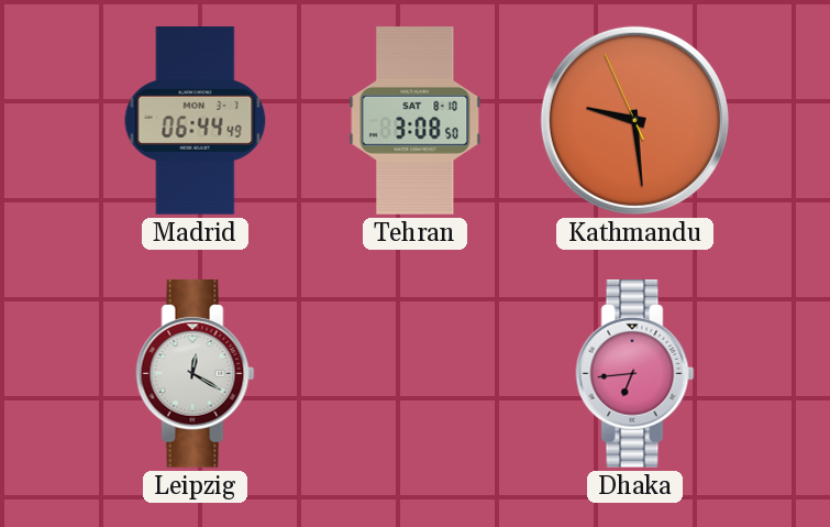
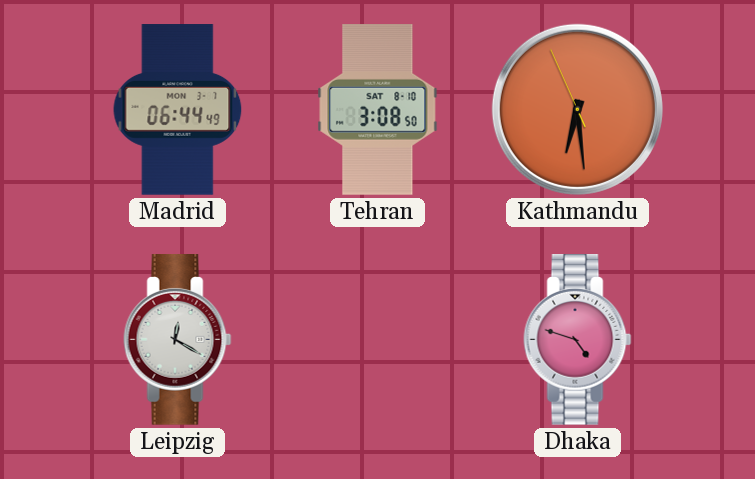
Kathmandu: 9:28 -> 6:28 (577, 109)
Dhaka: 6:44 -> 4:48 (578, 340)
